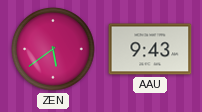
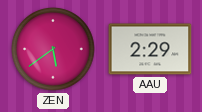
AAU: 9:43 -> 2:29 (150, 49)
